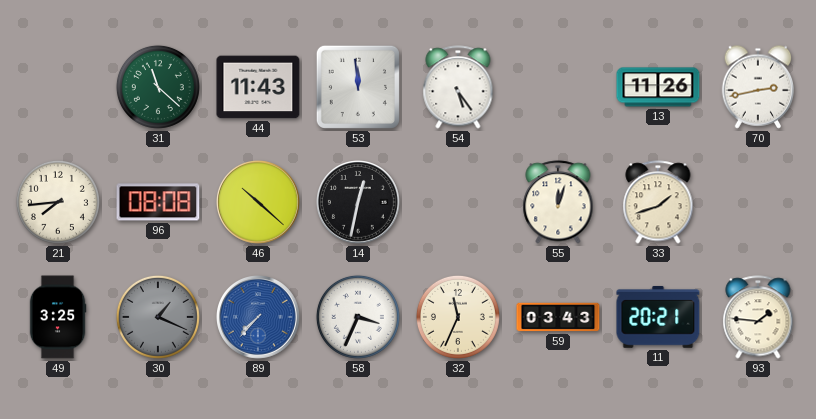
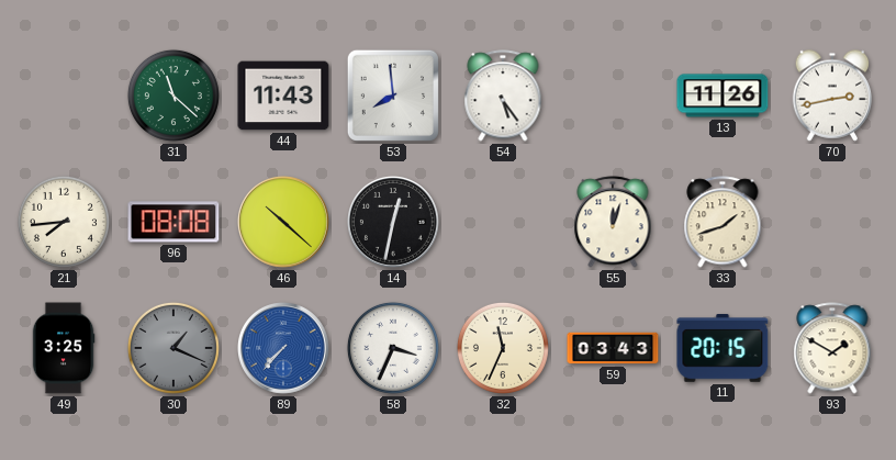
53: 11:59 -> 7:59 (393, 96)
11: 20:21 -> 20:15 (723, 348)
93: 1:46 -> 1:50 (832, 348)
